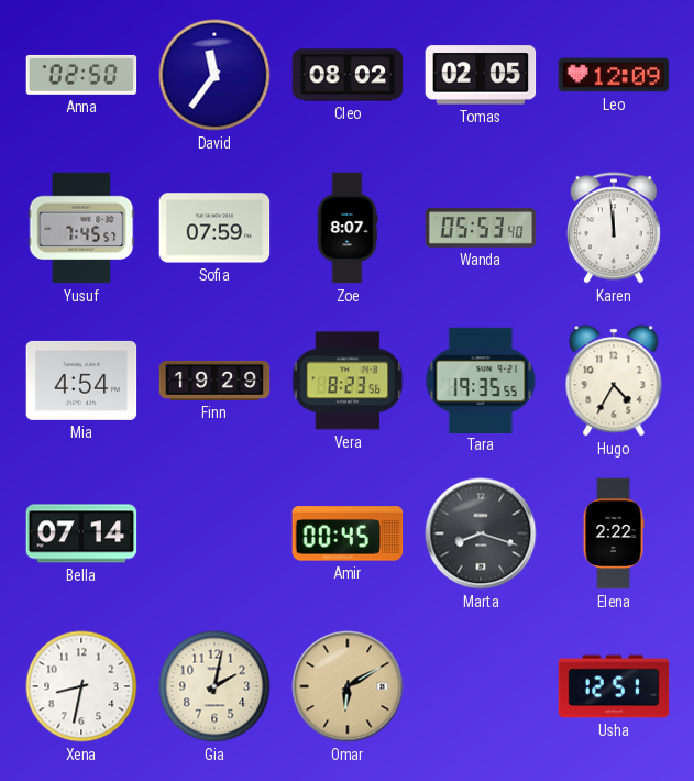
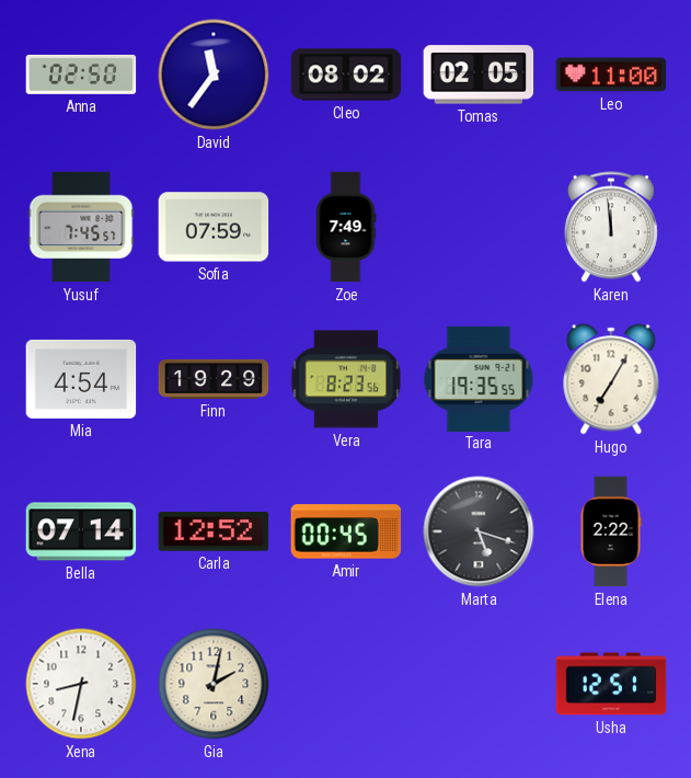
Leo: 12:09 -> 11:00 (611, 75)
Zoe: 8:07 -> 7:49 (346, 227)
Wanda: 05:53 -> none (481, 228)
Hugo: 4:35 -> 7:05 (611, 379)
Carla: none -> 12:52 (214, 531)
Marta: 8:18 -> 5:18 (479, 531)
Omar: 6:10 -> none (348, 686)
